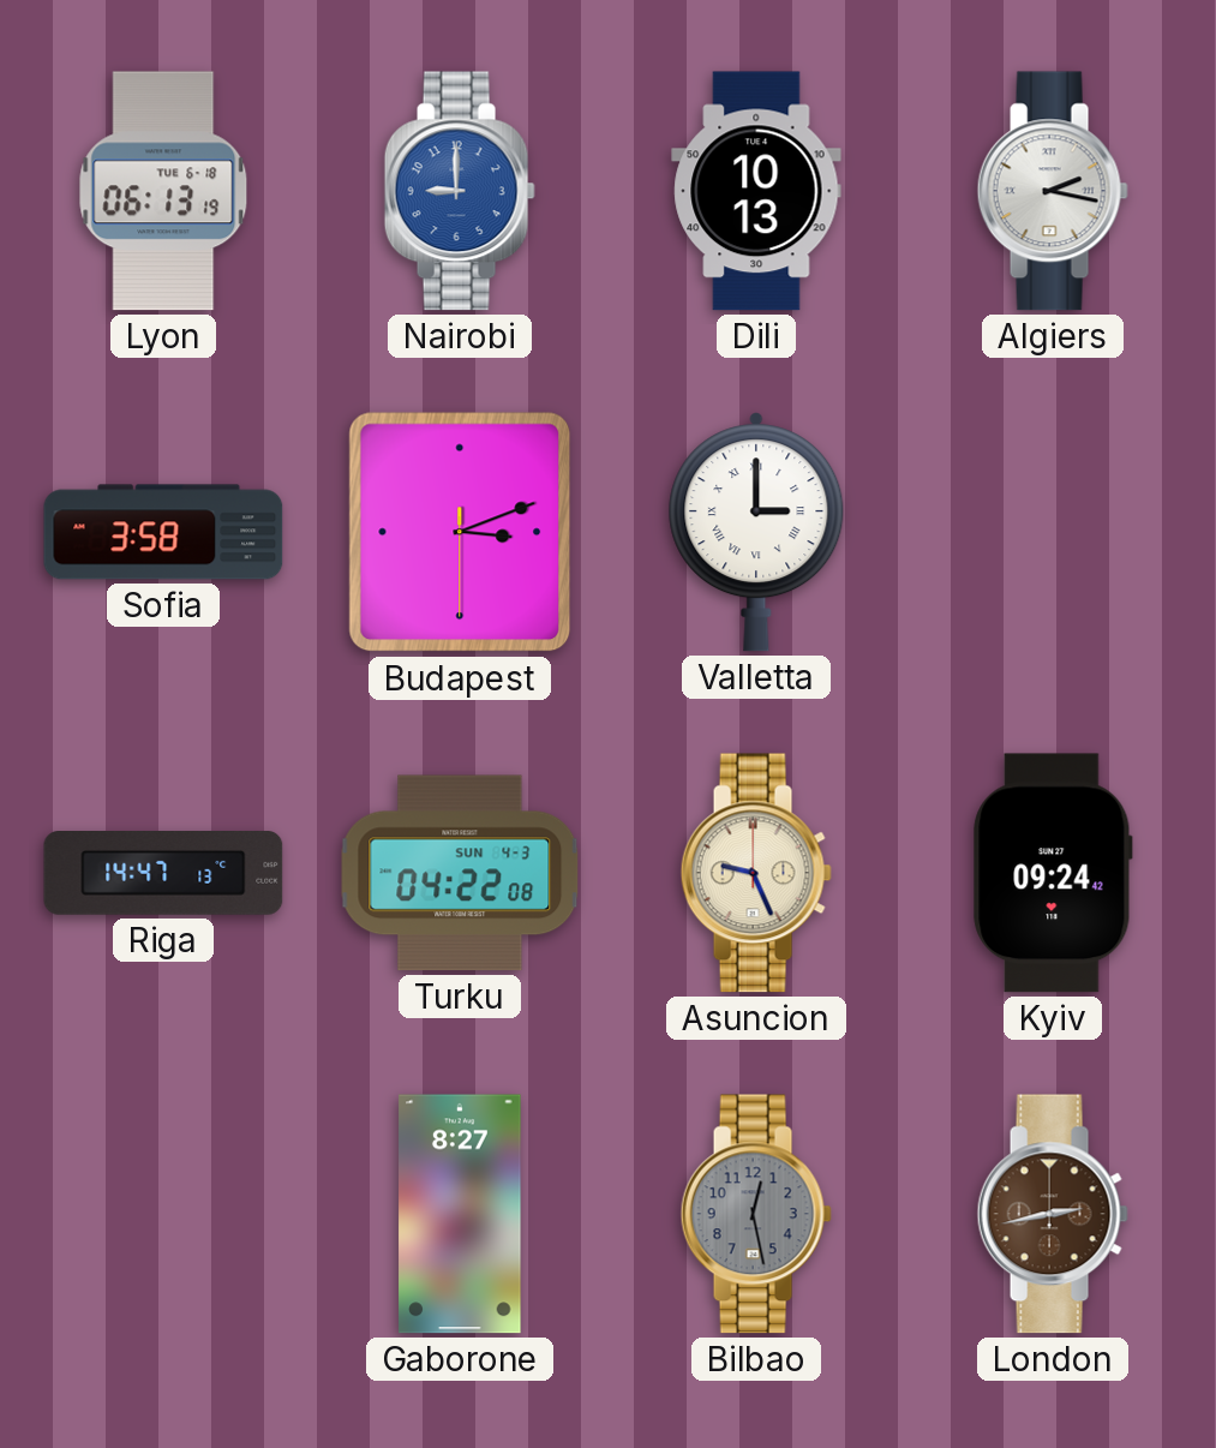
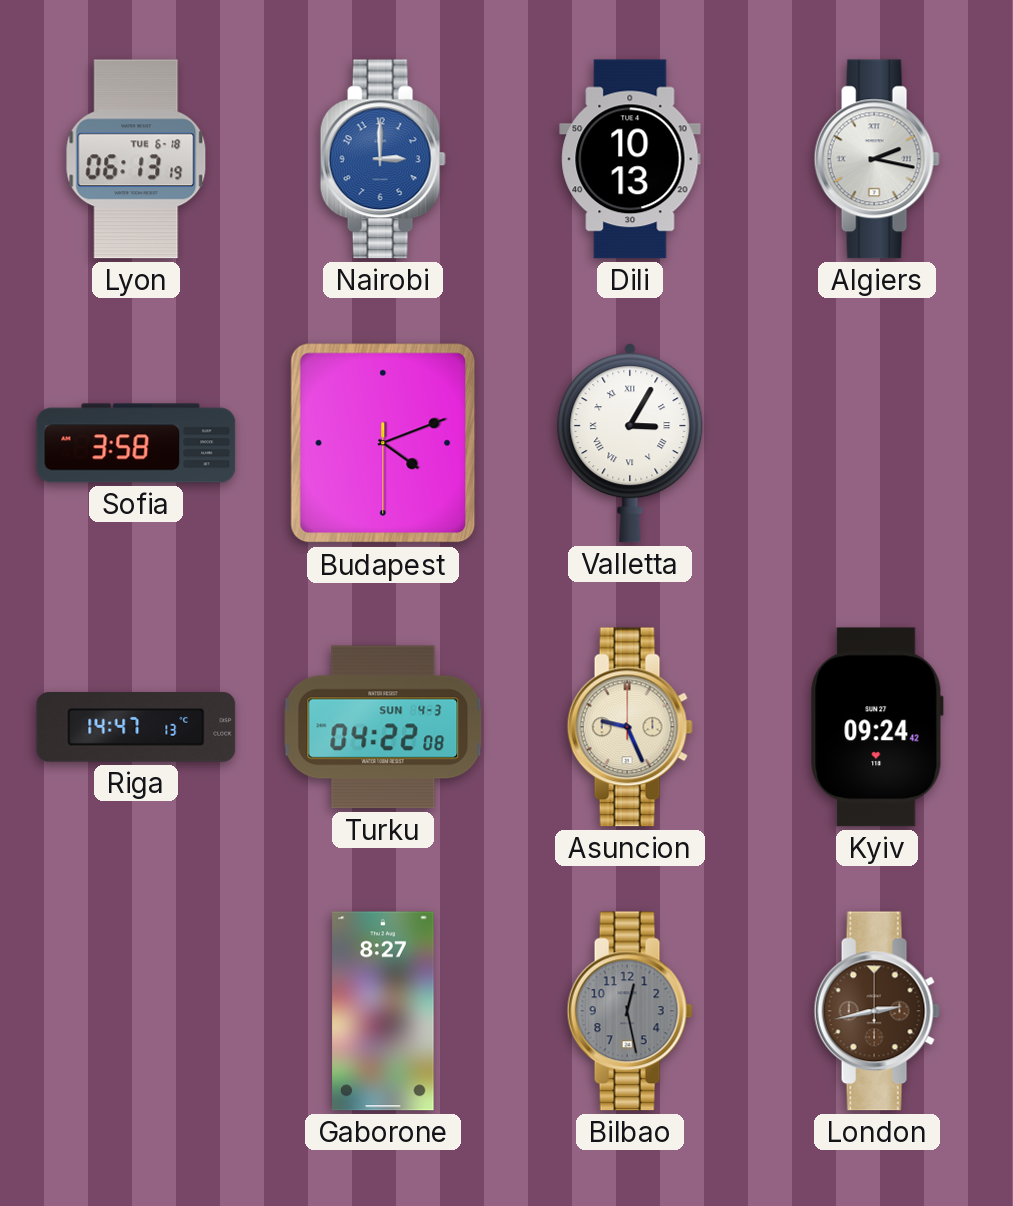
Nairobi: 9:00 -> 3:00 (383, 159)
Budapest: 3:11 -> 4:11 (383, 443)
Valletta: 3:00 -> 3:05 (630, 443)
